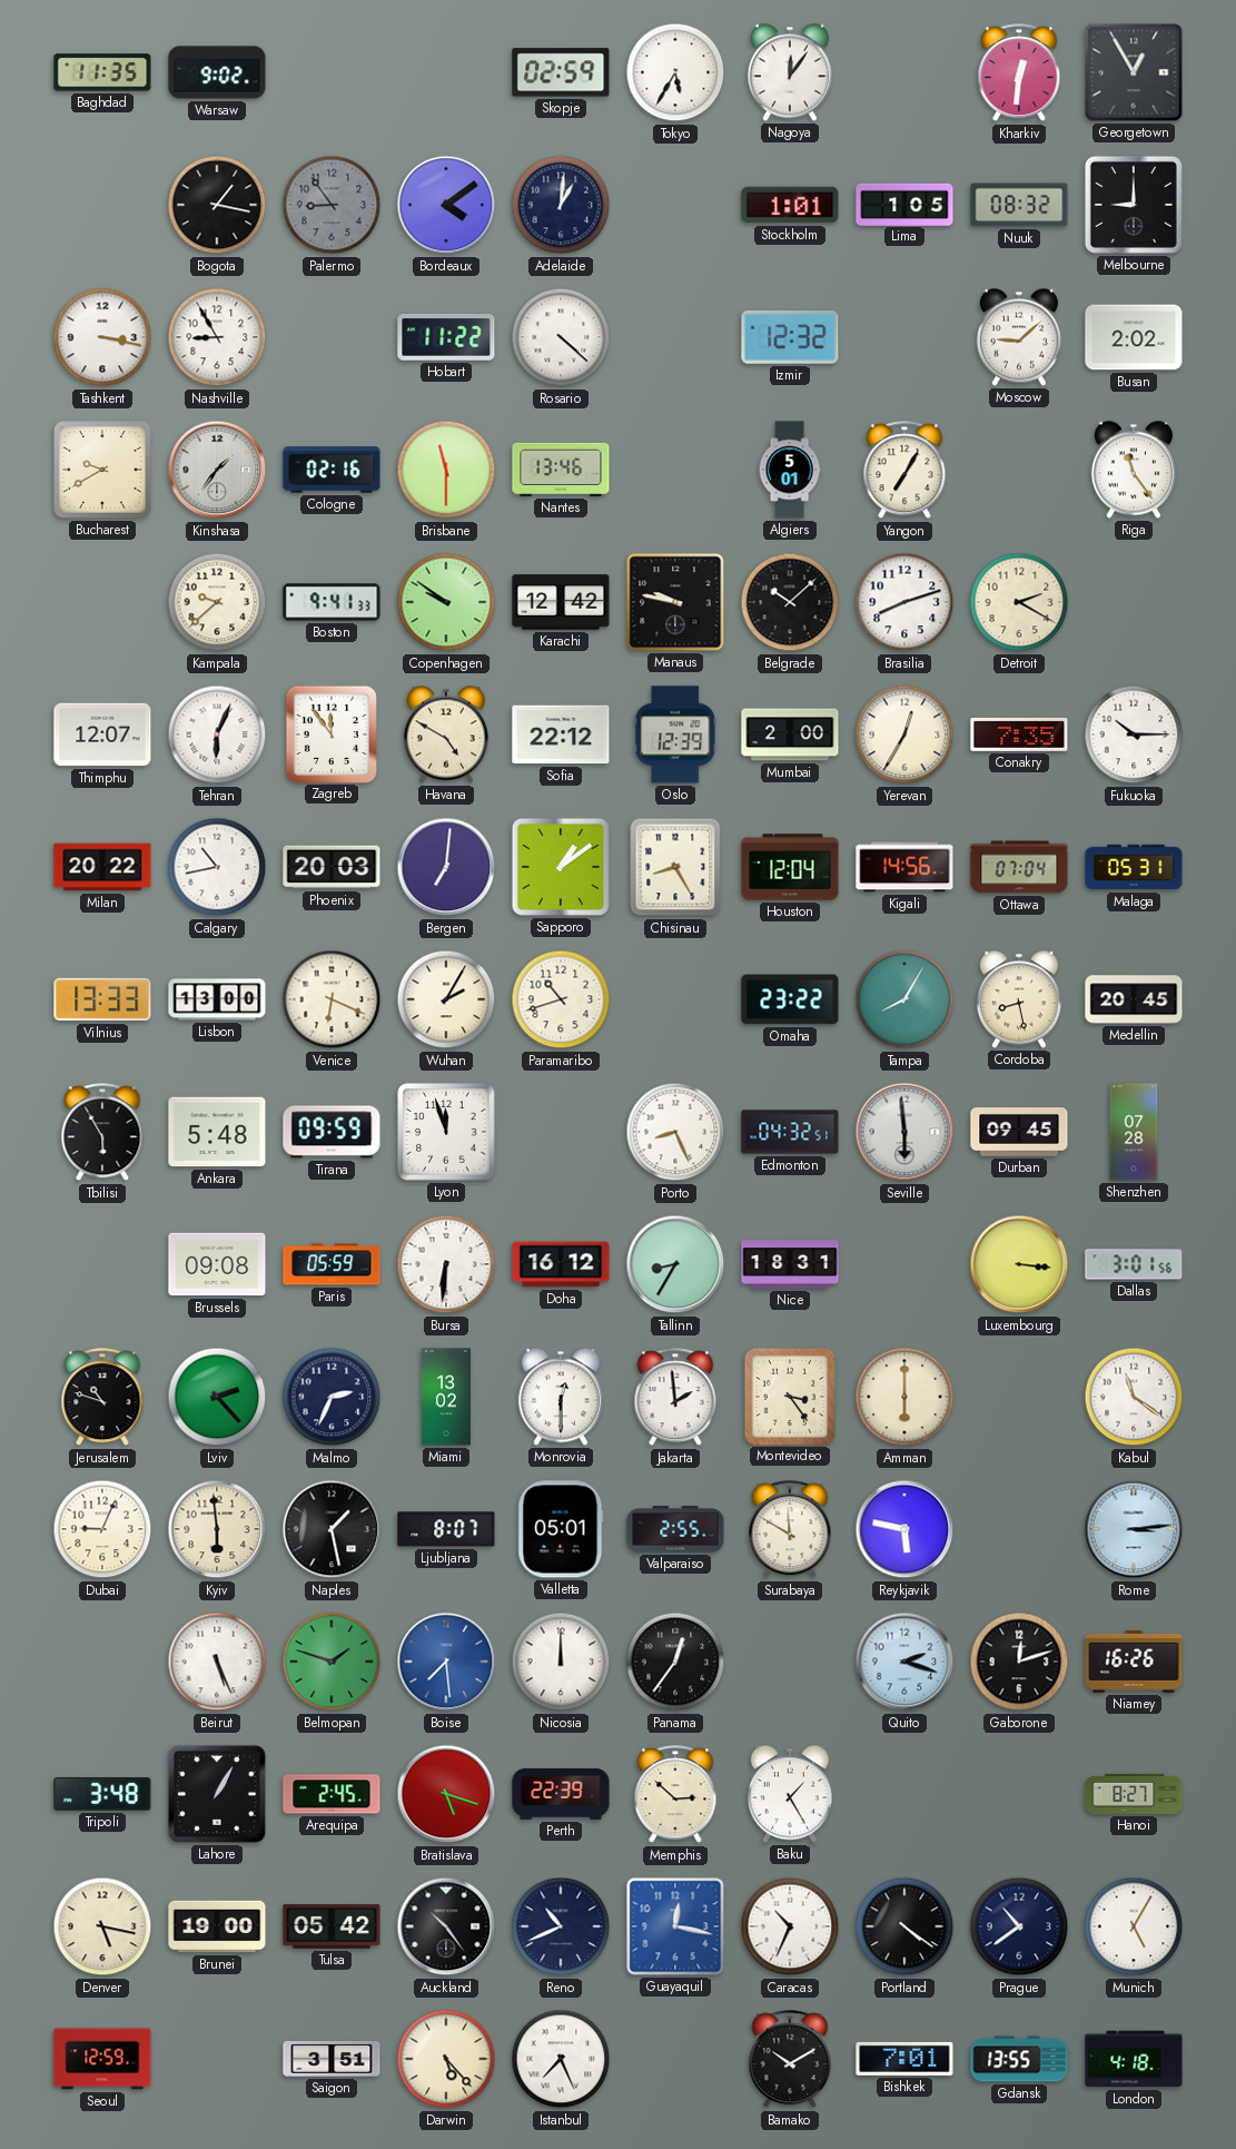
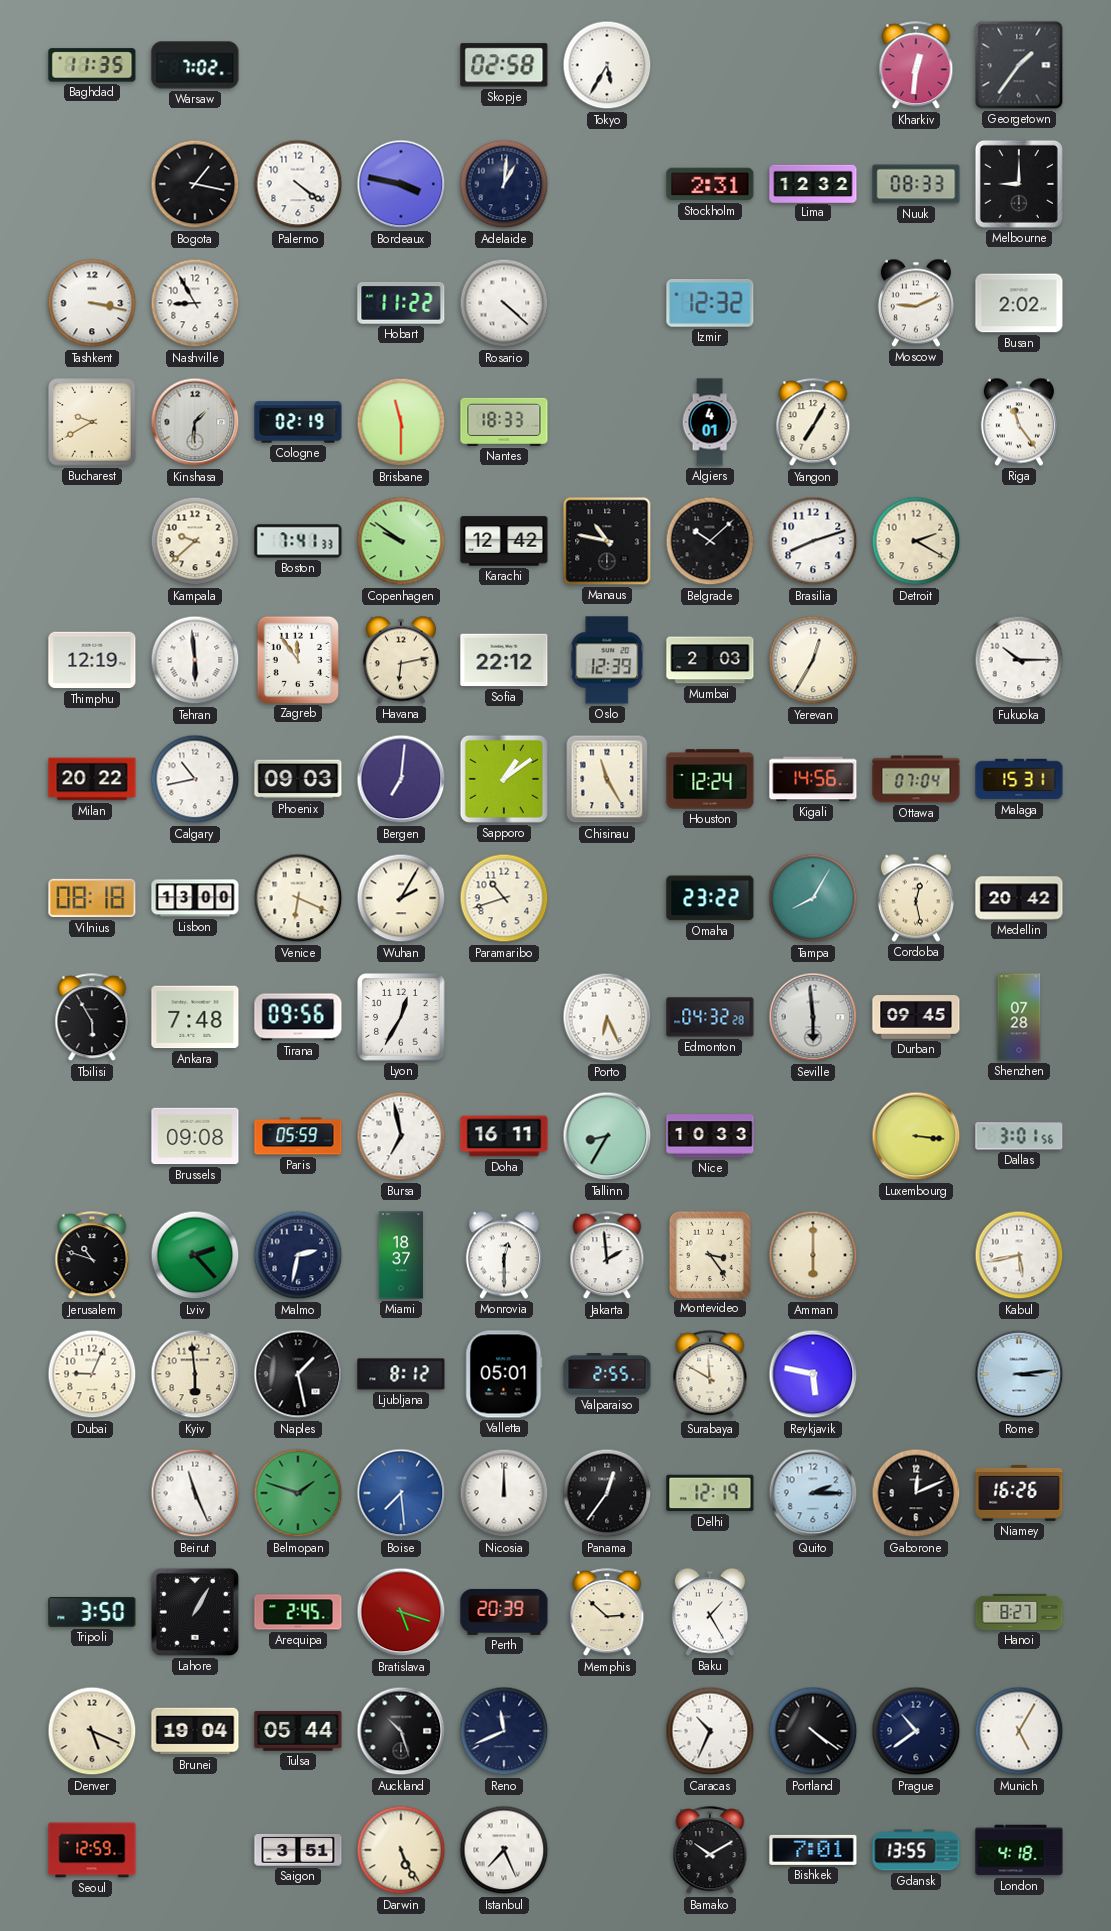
Warsaw: 9:02 -> 7:02 (195, 65)
Skopje: 02:59 -> 02:58 (504, 65)
Nagoya: 12:06 -> none (790, 72)
Georgetown: 12:55 -> 1:36 (1019, 65)
Palermo: 8:54 -> 4:21 (298, 184)
Palermo dial: grey -> white (298, 184)
Bordeaux: 4:09 -> 3:47 (401, 184)
Stockholm: 1:01 -> 2:31 (710, 184)
Lima: 1:05 -> 12:32 (813, 183)
Nuuk: 08:32 -> 08:33 (916, 184)
Moscow: 9:08 -> 9:11 (916, 303)
Kinshasa: 1:36 -> 1:31 (195, 422)
Cologne: 02:16 -> 02:19 (298, 422)
Nantes: 13:46 -> 18:33 (504, 422)
Algiers: 5:01 -> 4:01 (710, 422)
Boston: 9:41 -> 7:41 (298, 541)
Manaus: 9:47 -> 10:47 (607, 541)
Thimphu: 12:07 -> 12:19 (92, 660)
Tehran: 6:04 -> 5:59 (195, 660)
Havana: 4:50 -> 6:13 (401, 660)
Mumbai: 2:00 -> 2:03 (710, 660)
Conakry: 7:35 -> none (1019, 735)
Phoenix: 20:03 -> 09:03 (298, 779)
Chisinau: 8:25 -> 11:25 (607, 779)
Houston: 12:04 -> 12:24 (710, 779)
Malaga: 05:31 -> 15:31 (1019, 779)
Vilnius: 13:33 -> 08:18 (92, 898)
Cordoba: 8:28 -> 12:28 (916, 898)
Medellin: 20:45 -> 20:42 (1019, 898)
Ankara: 5:48 -> 7:48 (195, 1017)
Tirana: 09:59 -> 09:56 (298, 1017)
Lyon: 11:57 -> 12:35 (401, 1017)
Porto: 8:26 -> 6:26 (607, 1017)
Edmonton: 04:32:51 -> 04:32:28 (710, 1017)
Bursa: 6:31 -> 6:58 (401, 1136)
Doha: 16:12 -> 16:11 (504, 1136)
Nice: 18:31 -> 10:33 (710, 1136)
Malmo: 2:34 -> 2:32 (298, 1255)
Miami: 13:02 -> 18:37 (401, 1255)
Kabul: 11:21 -> 5:43 (1019, 1255)
Ljubljana: 8:07 -> 8:12 (401, 1374)
Beirut: 5:26 -> 11:26 (195, 1493)
Delhi: none -> 12:19 (710, 1493)
Quito: 2:18 -> 2:15 (813, 1493)
Gaborone: 12:12 -> 12:11 (916, 1493)
Tripoli: 3:48 -> 3:50 (92, 1612)
Perth: 22:39 -> 20:39 (504, 1612)
Denver: 5:17 -> 5:19 (92, 1731)
Brunei: 19:00 -> 19:04 (195, 1731)
Tulsa: 05:42 -> 05:44 (298, 1731)
Auckland: 10:24 -> 10:27 (401, 1731)
Reno: 10:41 -> 11:41 (504, 1731)
Guayaquil: 12:17 -> none (675, 1926)
Darwin: 5:23 -> 5:26 (401, 1850)
